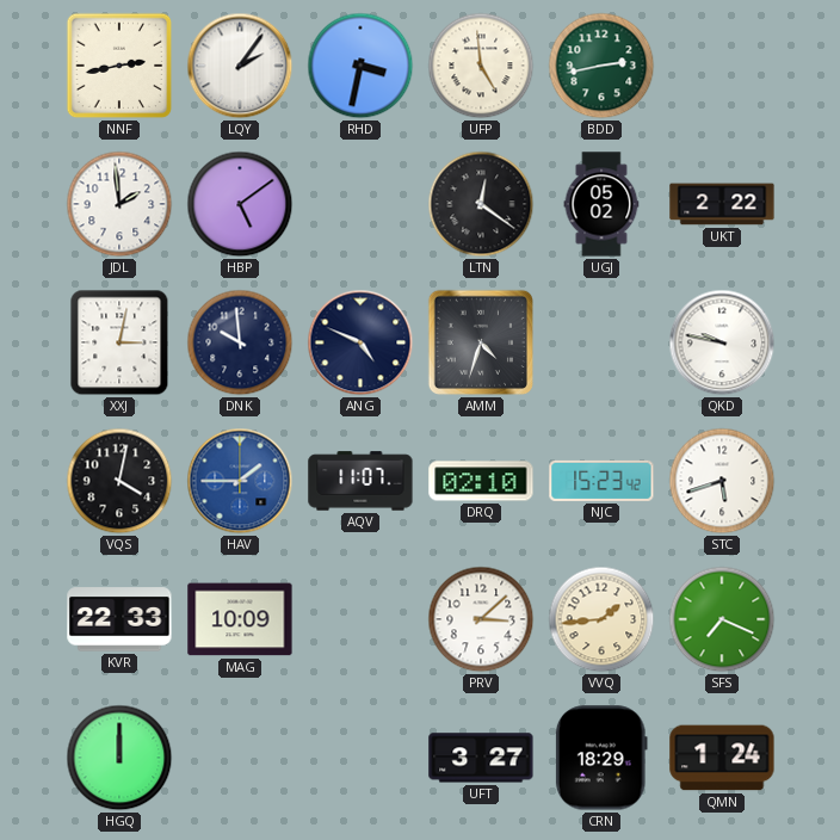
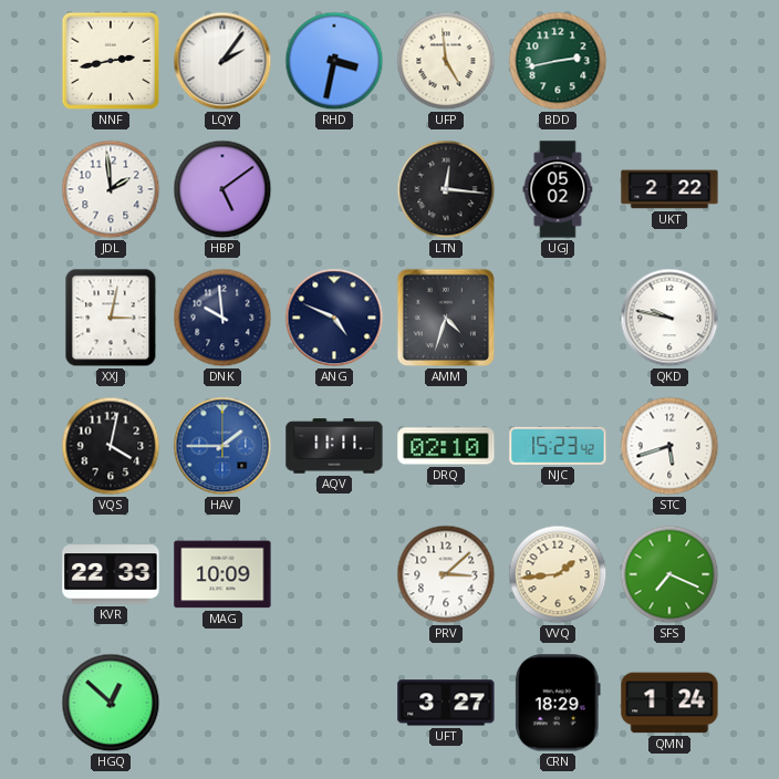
LTN: 12:21 -> 12:16 (446, 189)
AQV: 11:07 -> 11:11 (334, 446)
HGQ: 12:00 -> 12:52 (111, 703)
